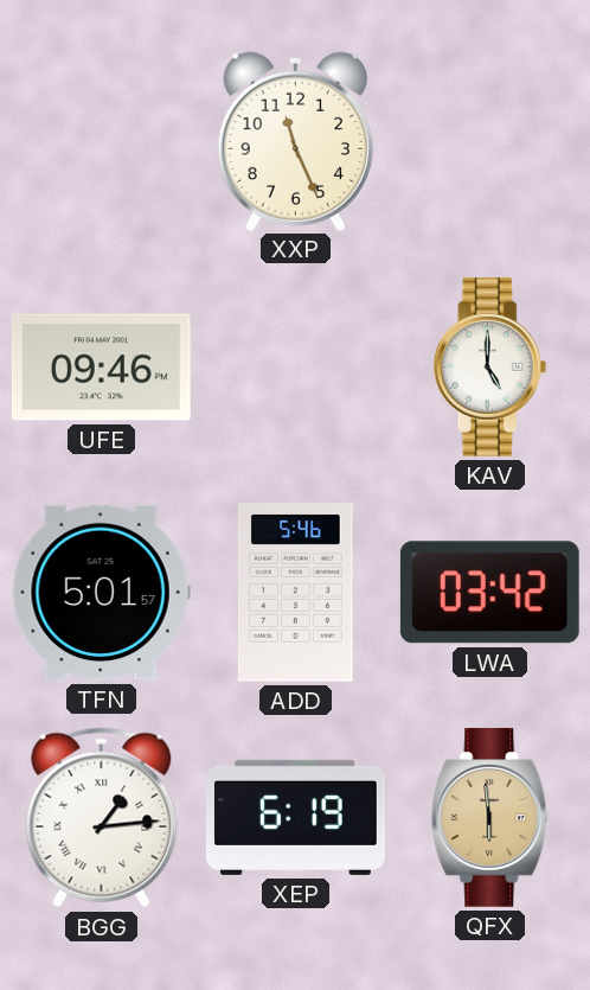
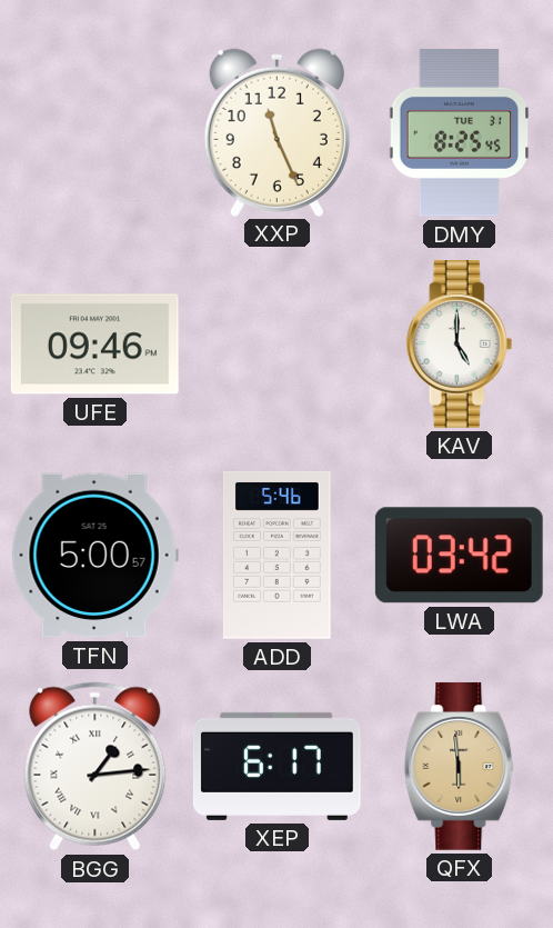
DMY: none -> 8:25 (460, 133)
TFN: 5:01 -> 5:00 (94, 556)
XEP: 6:19 -> 6:17 (276, 766)
